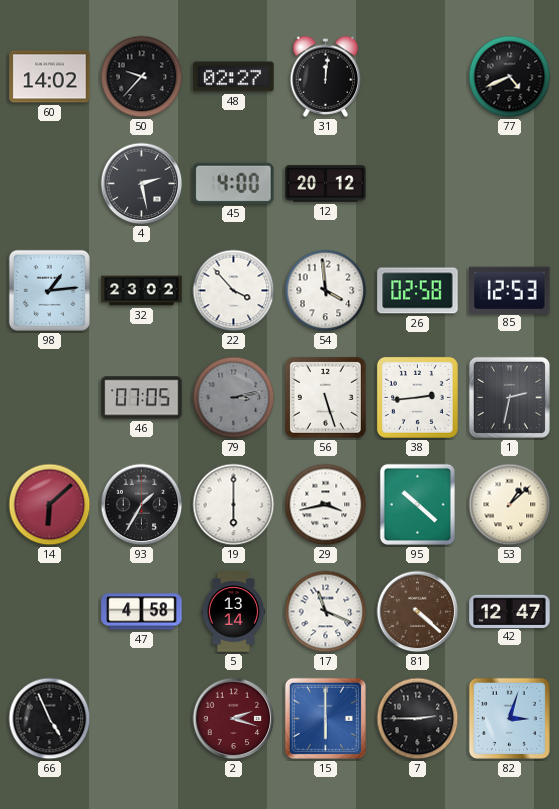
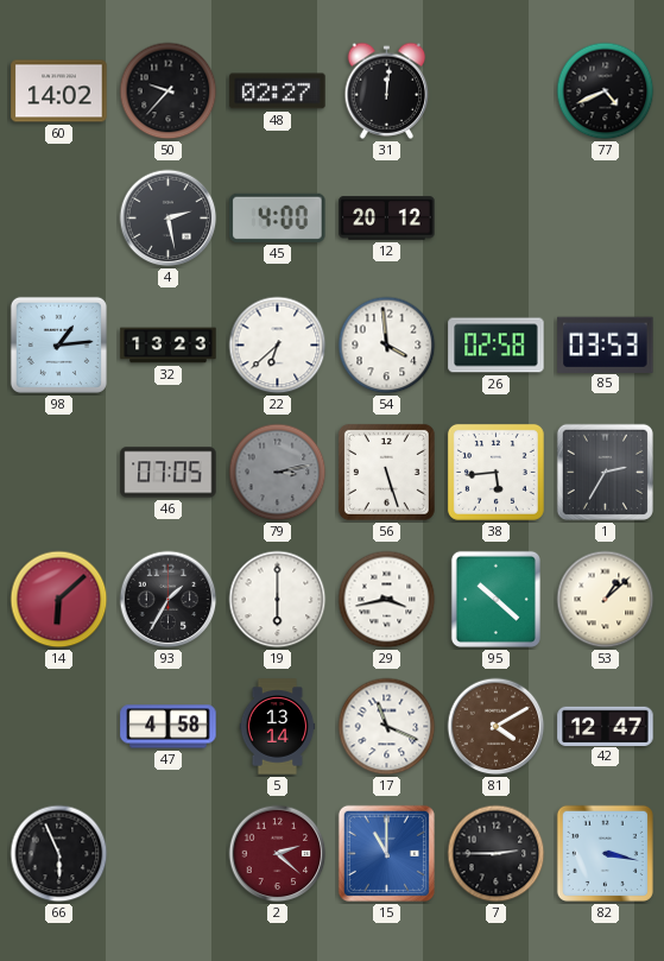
32: 23:02 -> 13:23 (169, 346)
22: 3:53 -> 6:38 (278, 346)
85: 12:53 -> 03:53 (606, 344)
38: 2:44 -> 5:44 (495, 472)
1: 2:32 -> 2:35 (605, 472)
81: 4:22 -> 4:10 (497, 727)
66: 4:56 -> 5:56 (59, 854)
2: 2:18 -> 2:22 (278, 854)
15: 6:00 -> 11:00 (386, 853)
82: 3:03 -> 3:17 (605, 853)
